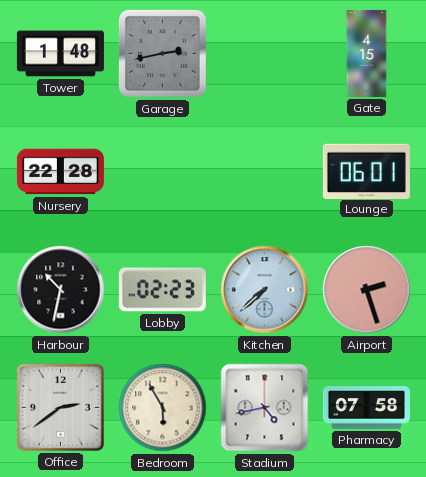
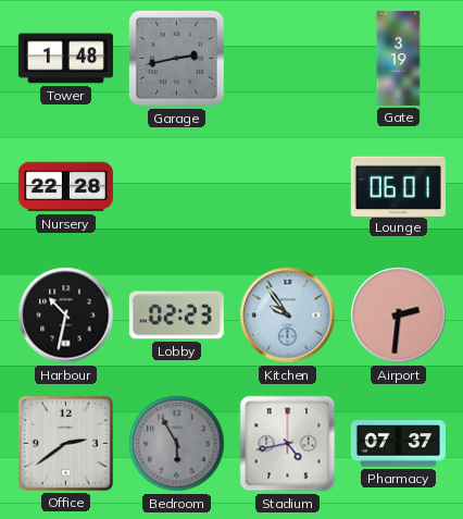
Gate: 4:15 -> 3:19 (399, 58)
Kitchen: 7:38 -> 9:54 (288, 316)
Airport: 2:27 -> 2:31 (399, 316)
Bedroom dial: cream -> grey (177, 444)
Pharmacy: 07:58 -> 07:37 (398, 444)
